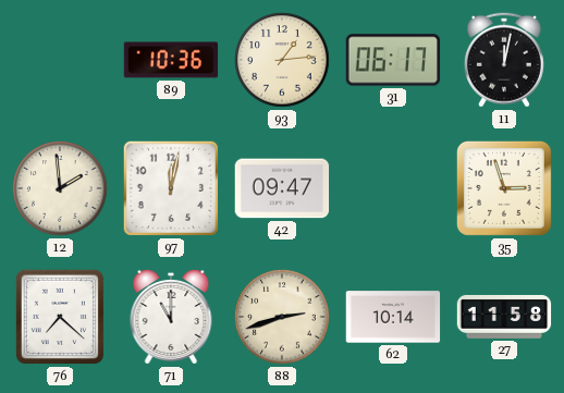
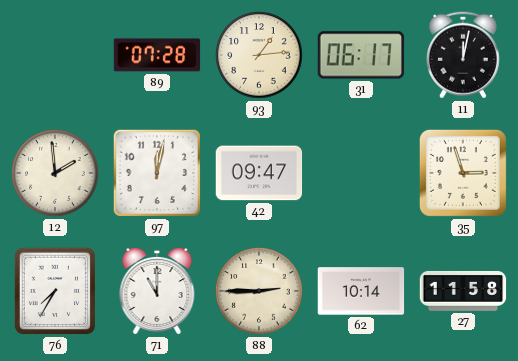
89: 10:36 -> 07:28 (157, 55)
76: 7:22 -> 7:35 (55, 291)
88: 2:42 -> 2:45 (259, 291)
